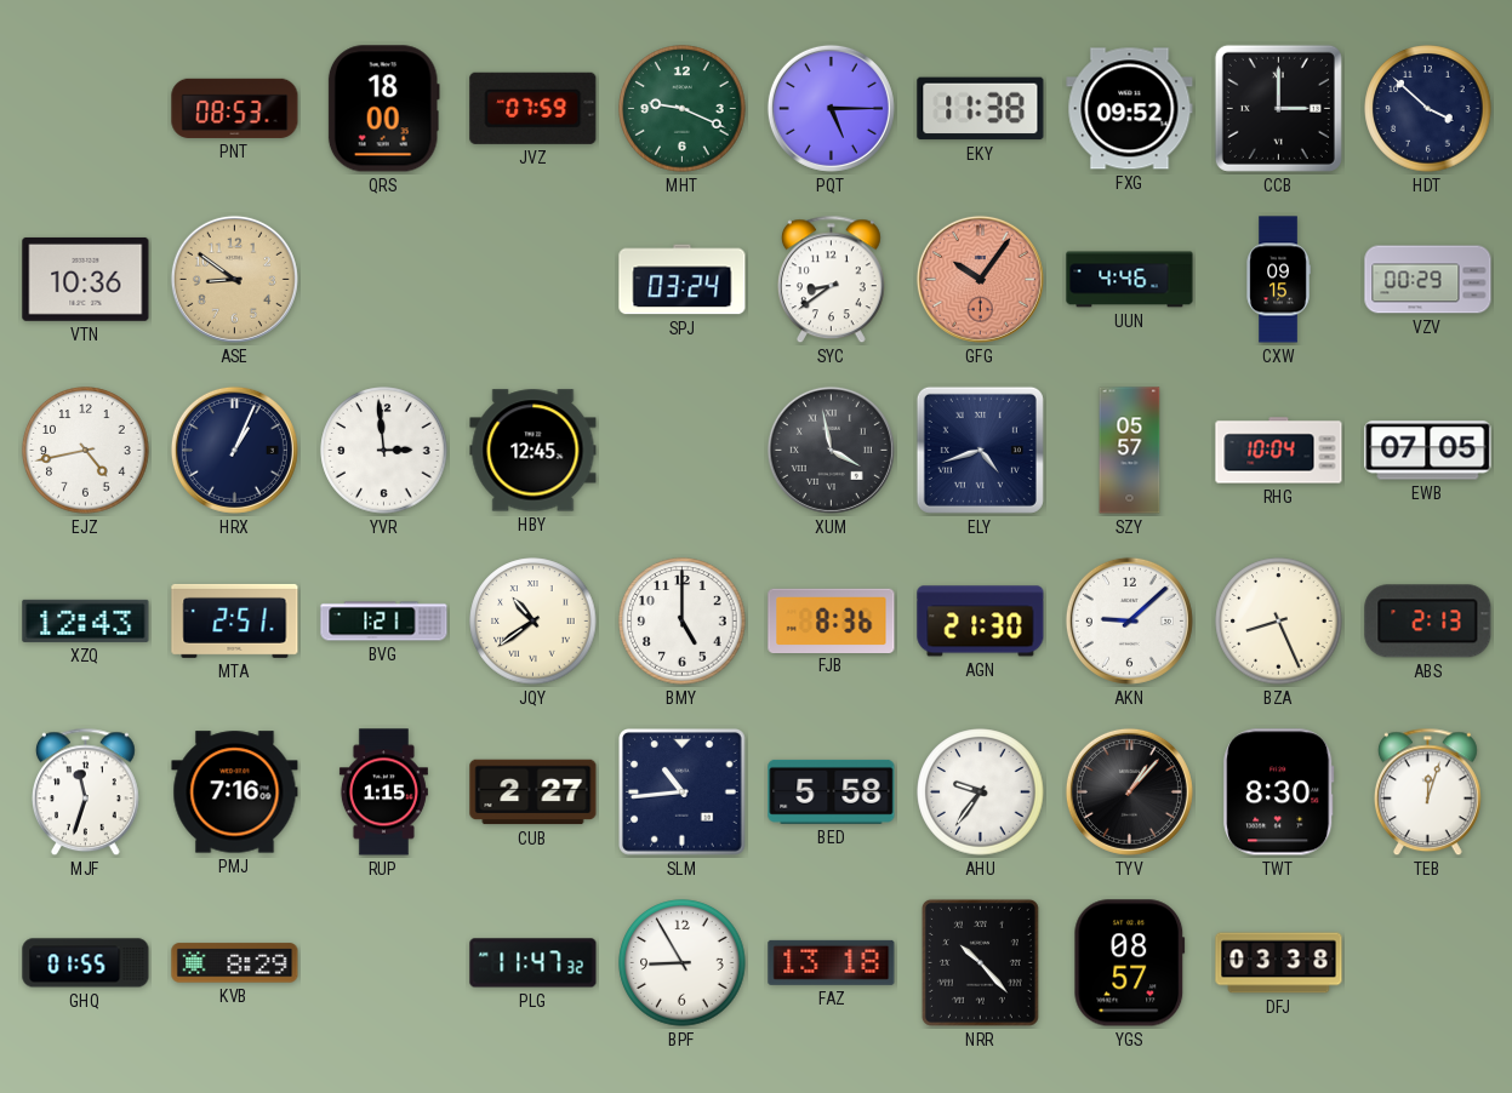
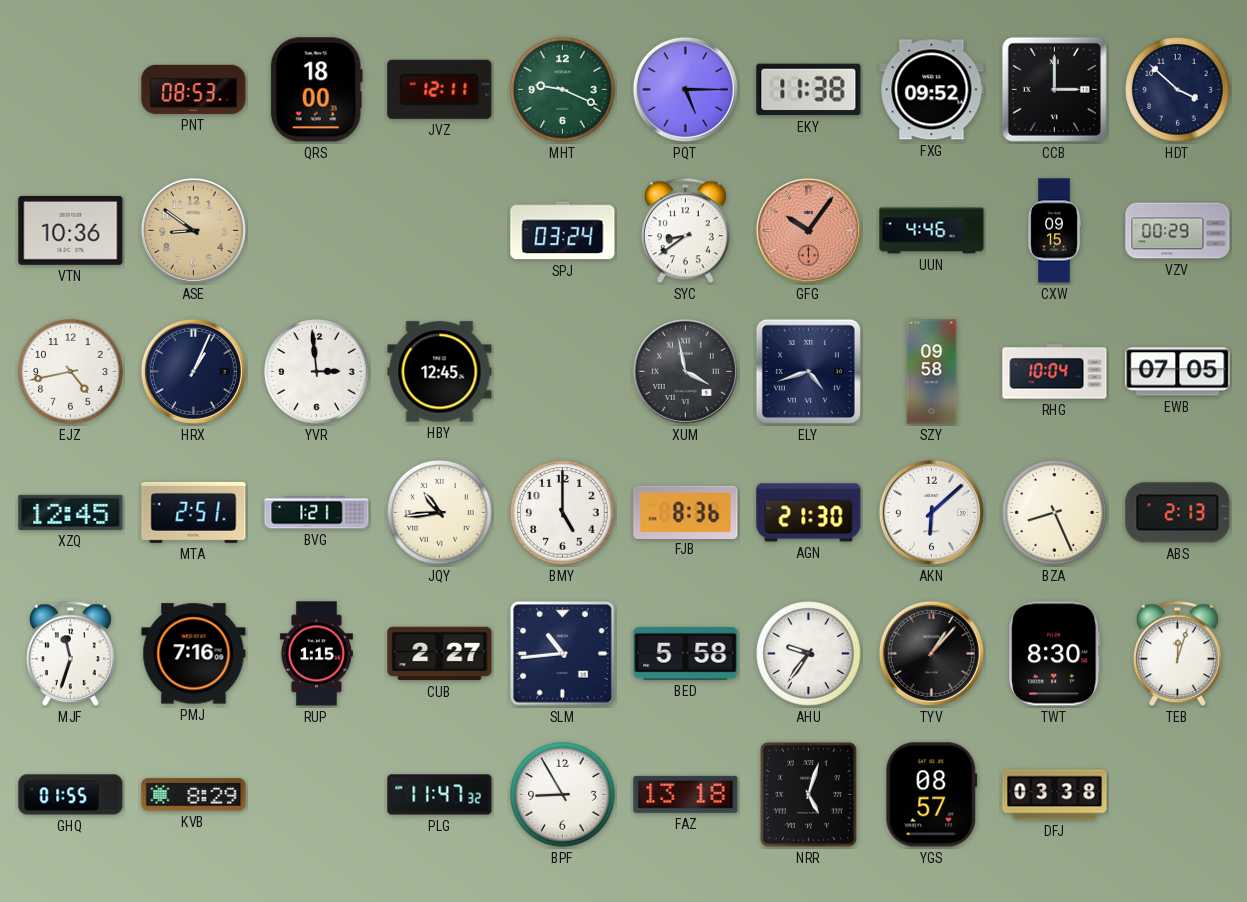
JVZ: 07:59 -> 12:11 (440, 89)
SZY: 05:57 -> 09:58 (932, 372)
XZQ: 12:43 -> 12:45 (71, 512)
JQY: 10:39 -> 10:44 (440, 513)
AKN: 9:08 -> 6:08 (931, 512)
NRR: 10:23 -> 5:03 (808, 794)
